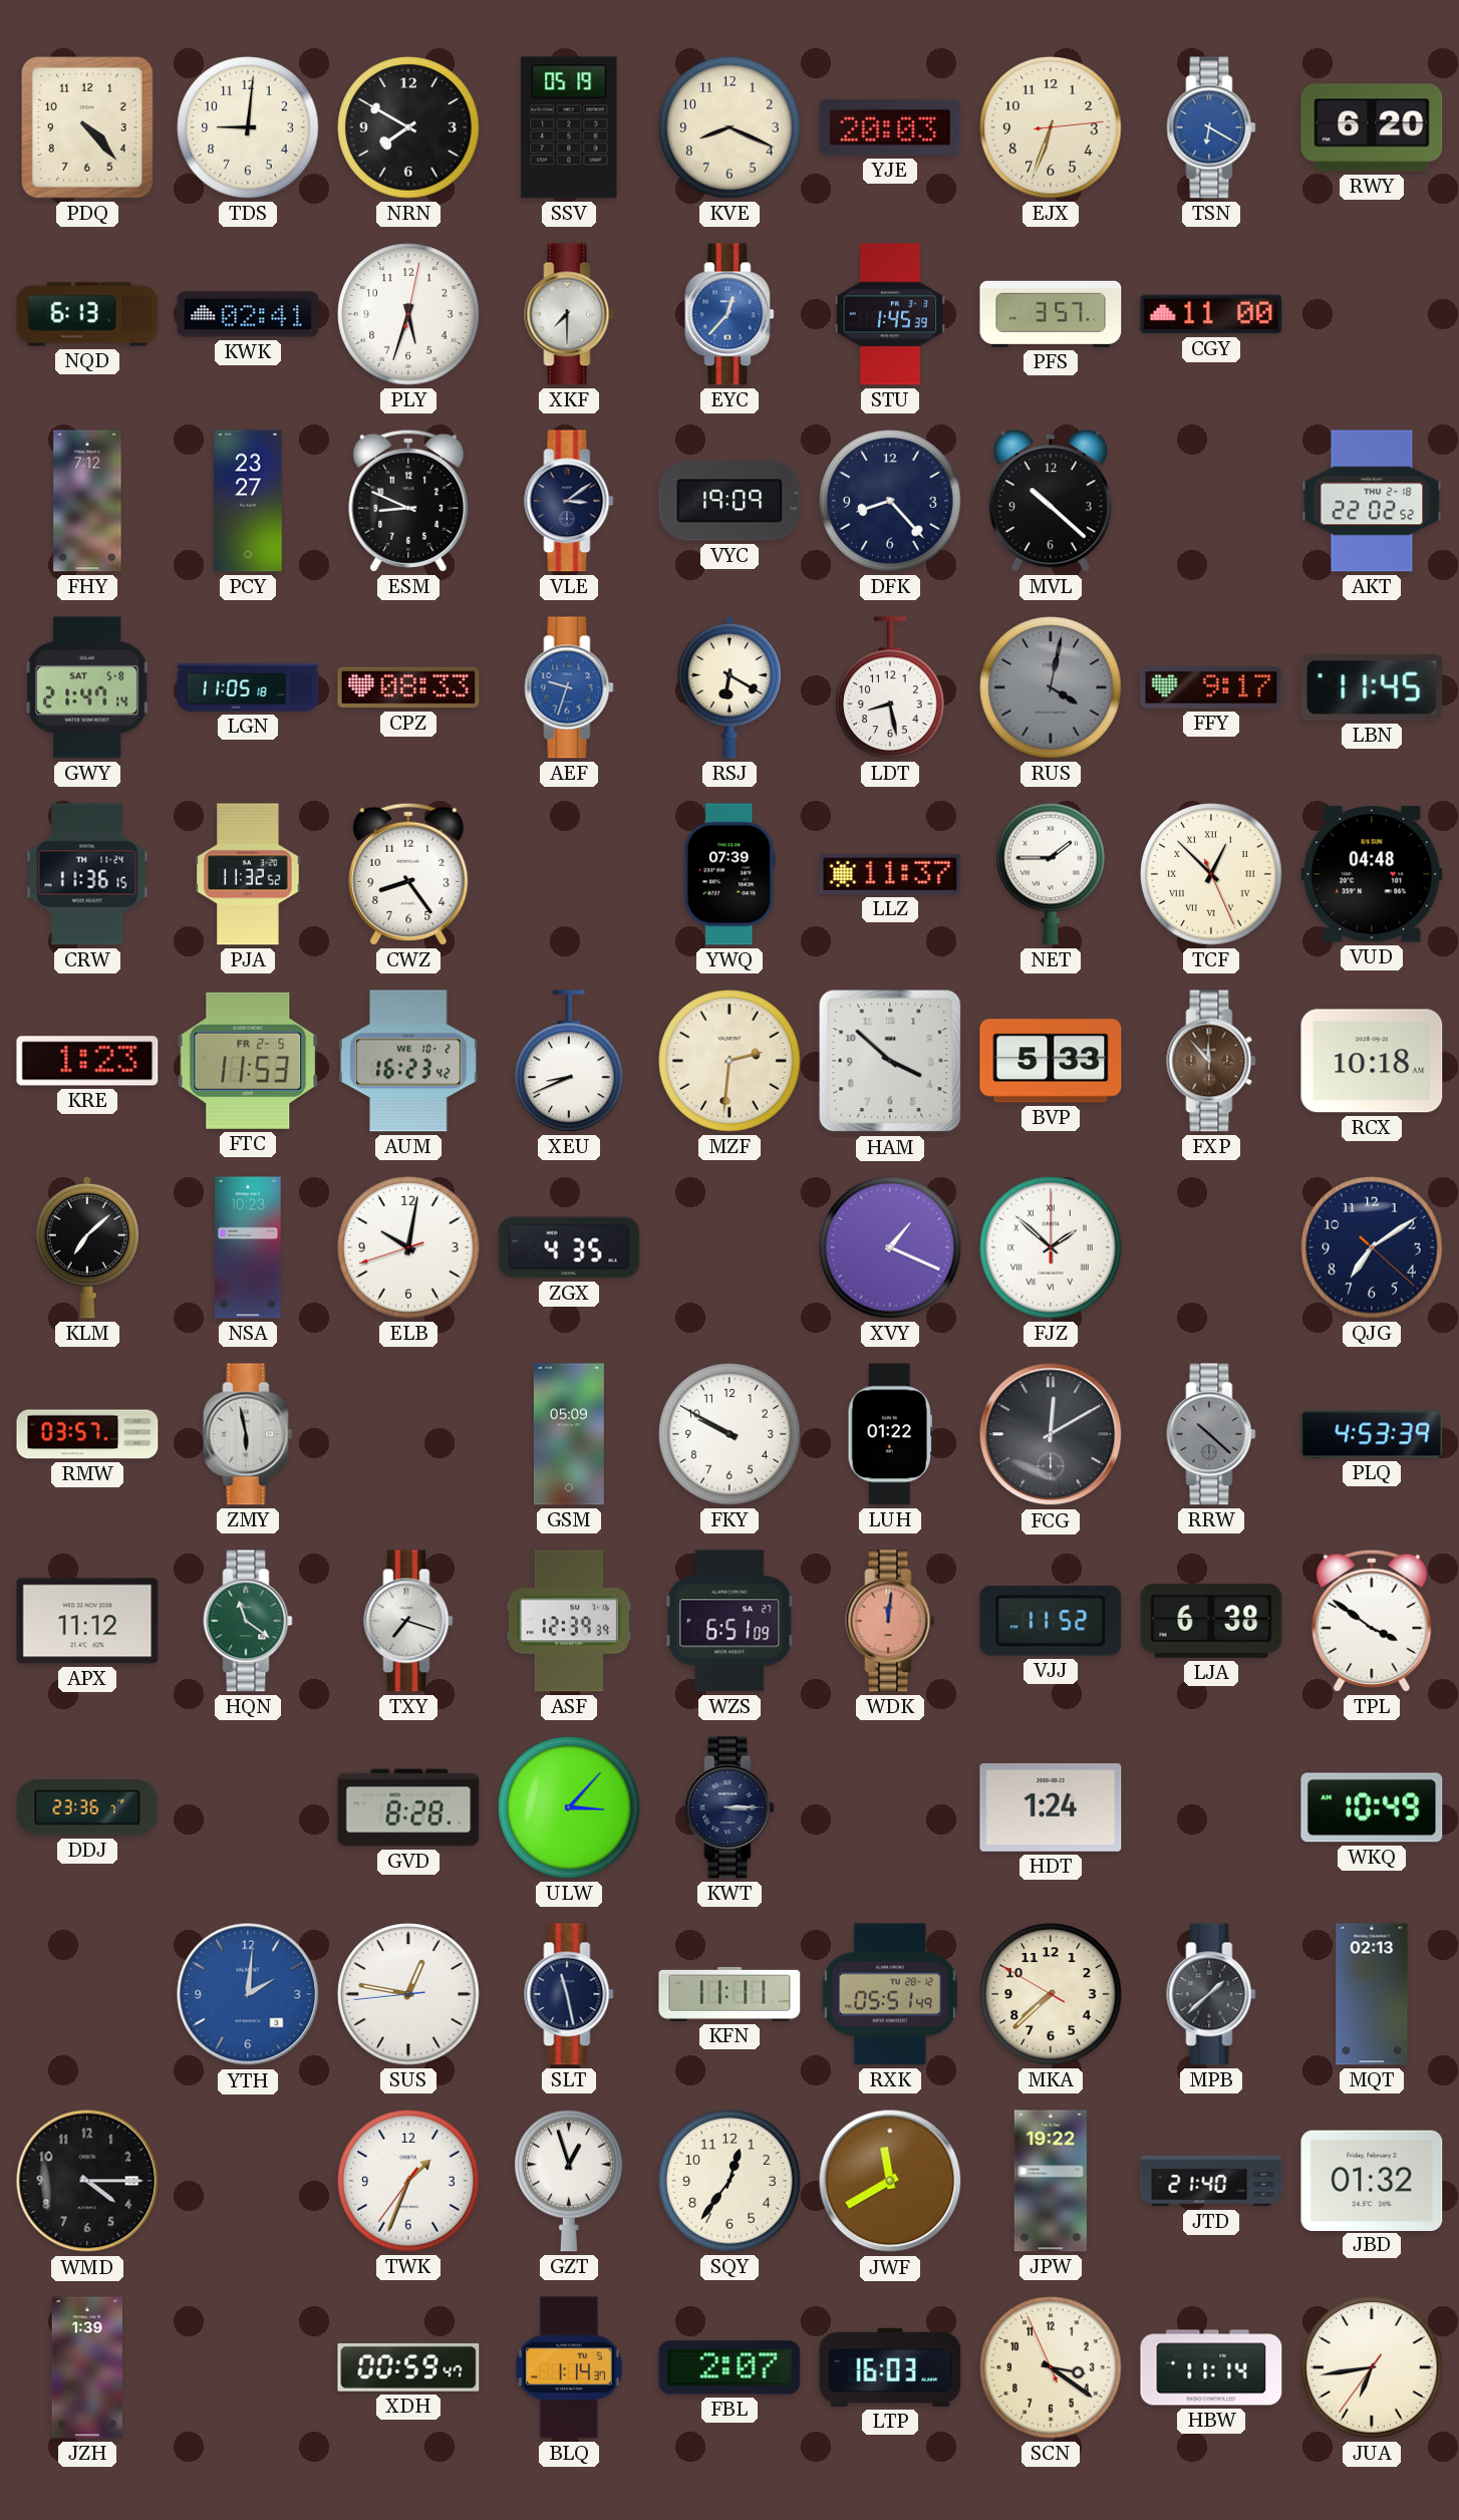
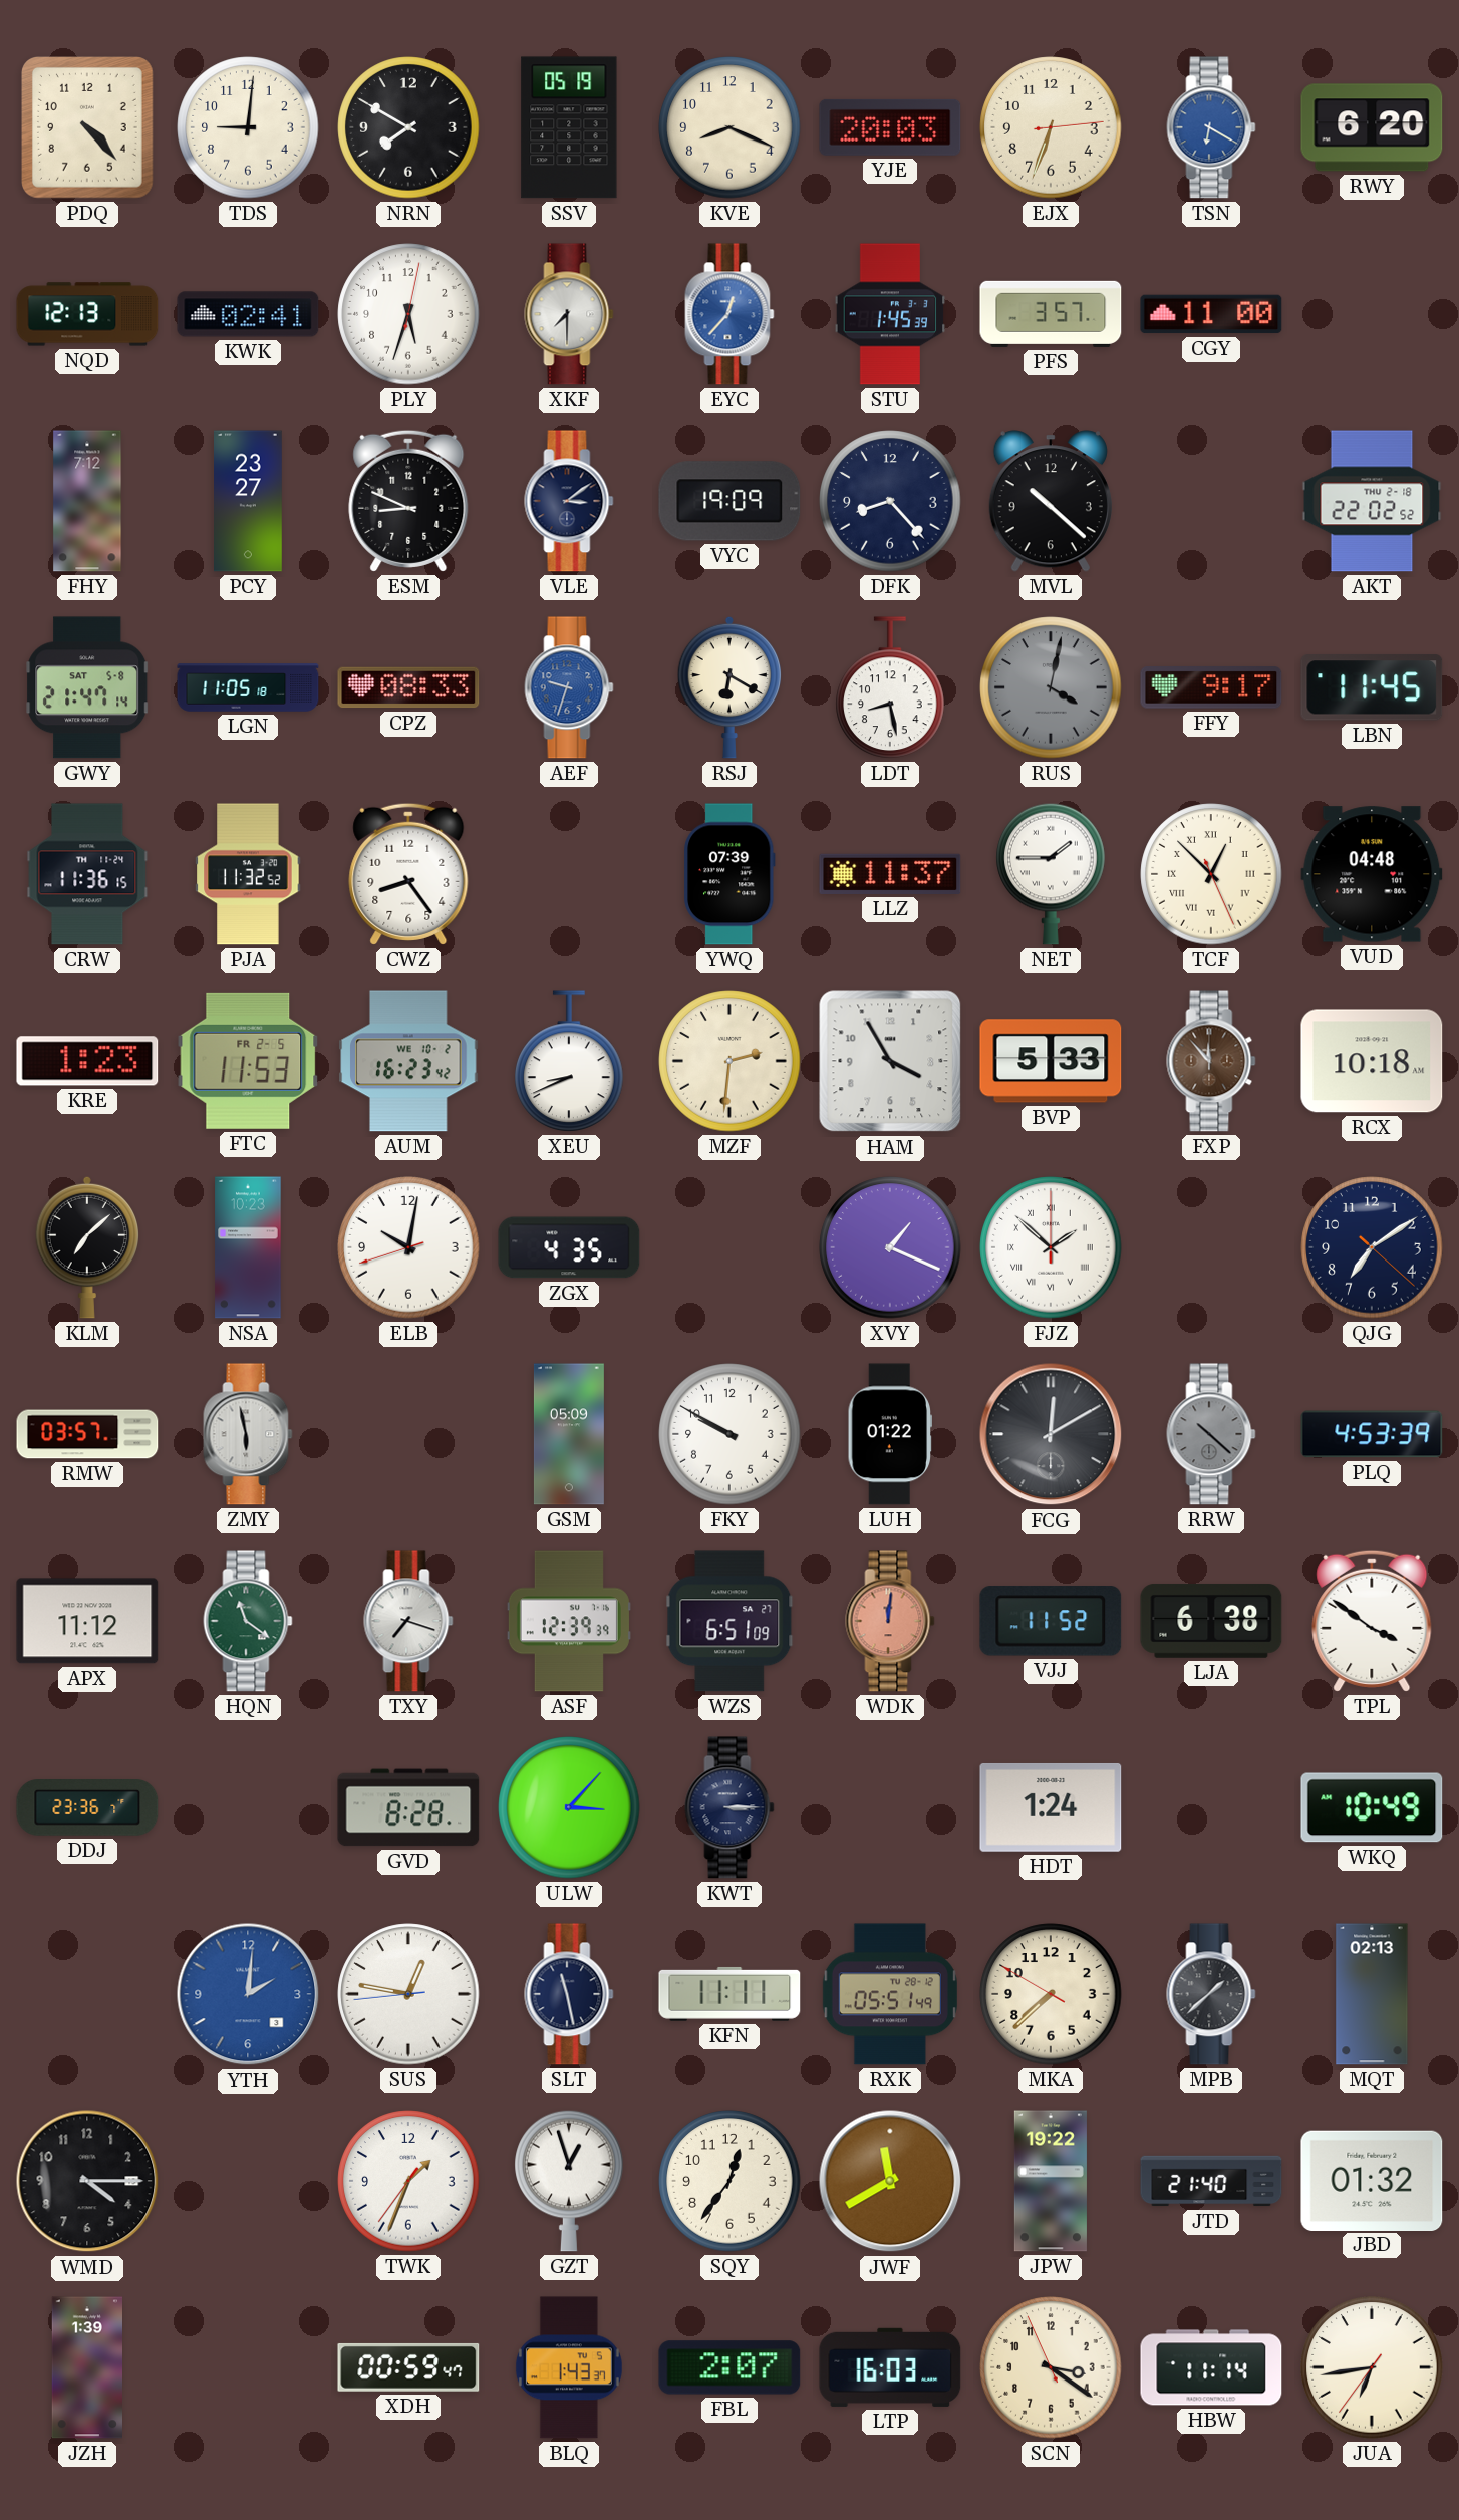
NQD: 6:13 -> 12:13 (87, 314)
HAM: 3:52 -> 3:55 (890, 1061)
BLQ: 1:14 -> 1:43 (569, 2367)
